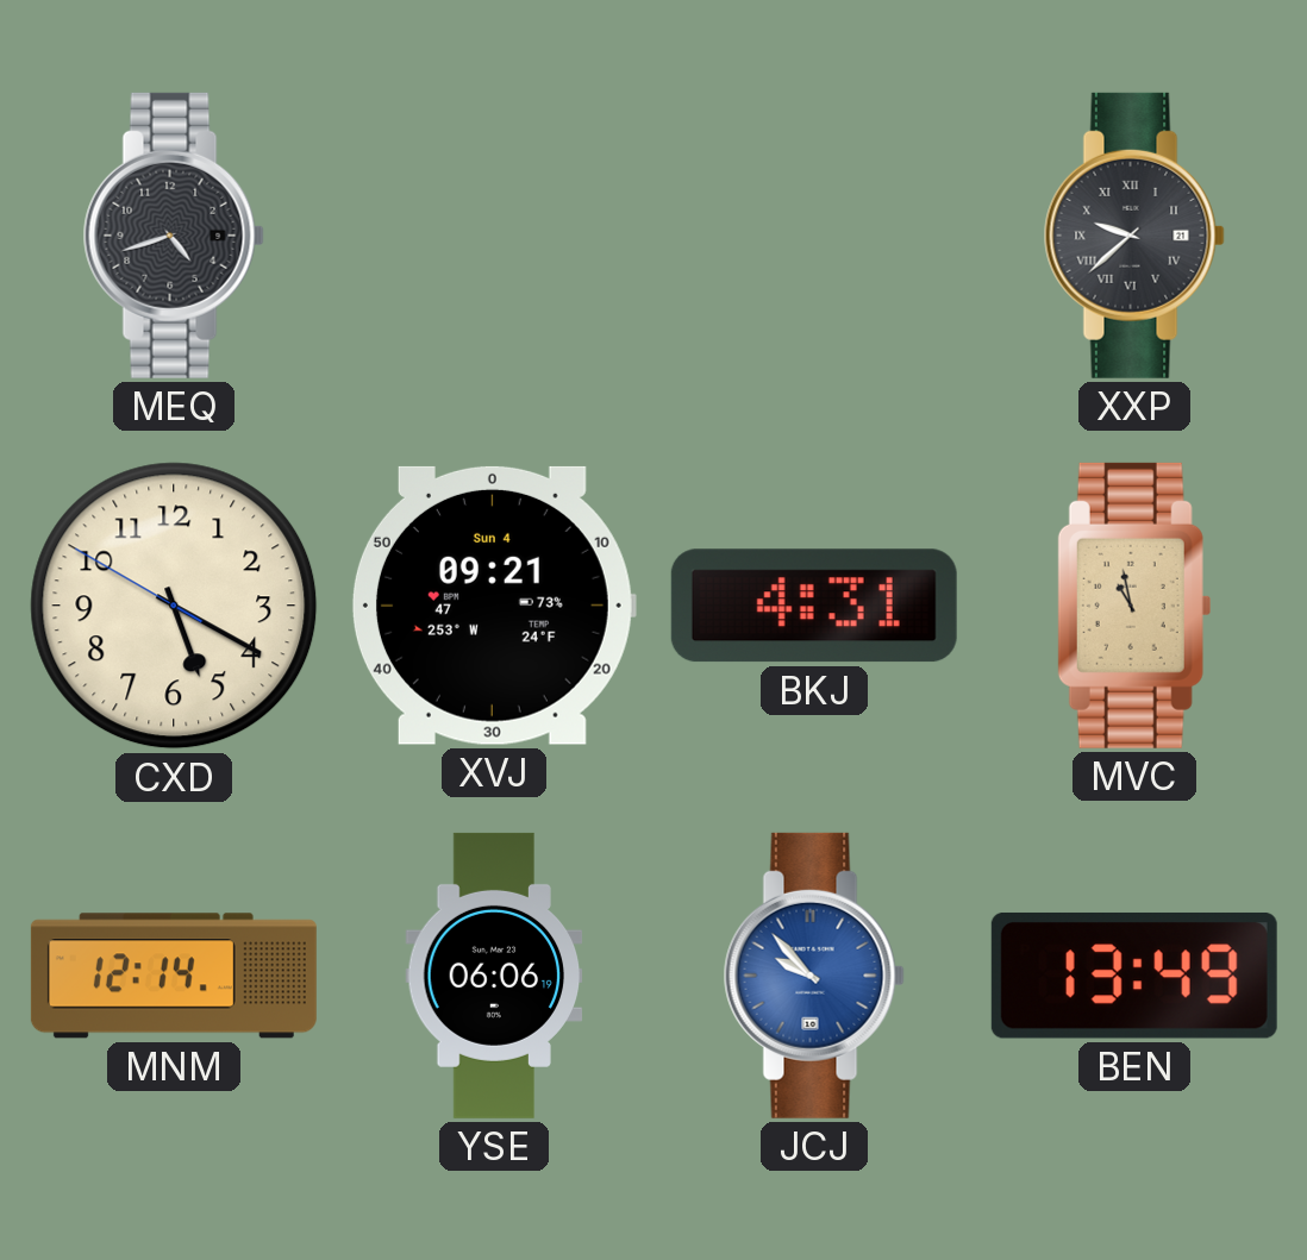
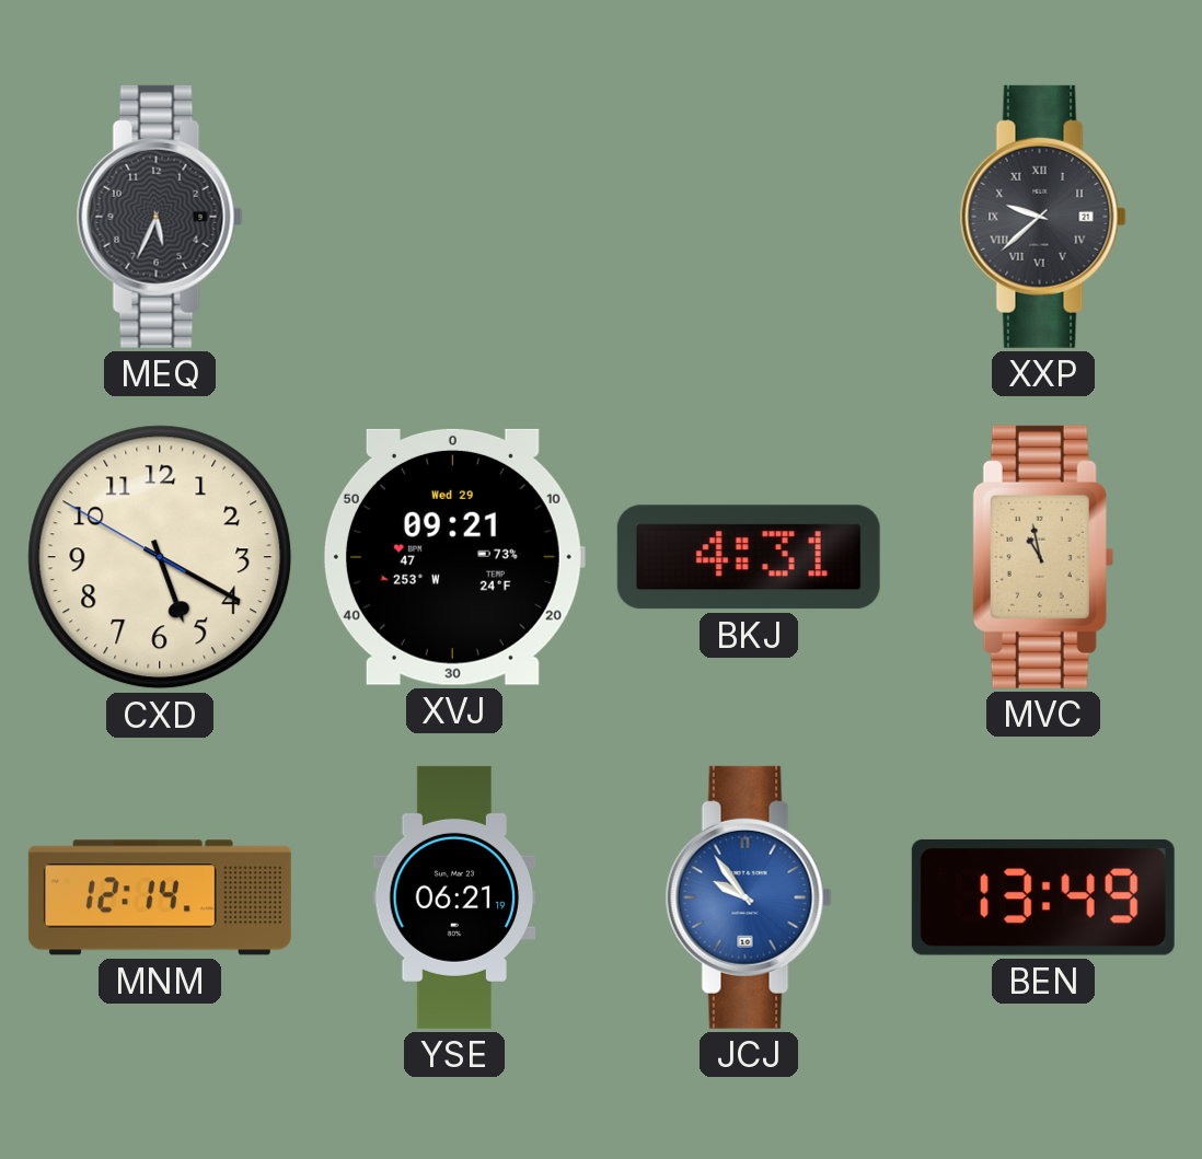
MEQ: 4:42 -> 5:34 (160, 217)
XVJ date: Sun 4 -> Wed 29 (453, 557)
YSE: 06:06 -> 06:21 (454, 897)
JCJ: 9:53 -> 9:54 (749, 897)
